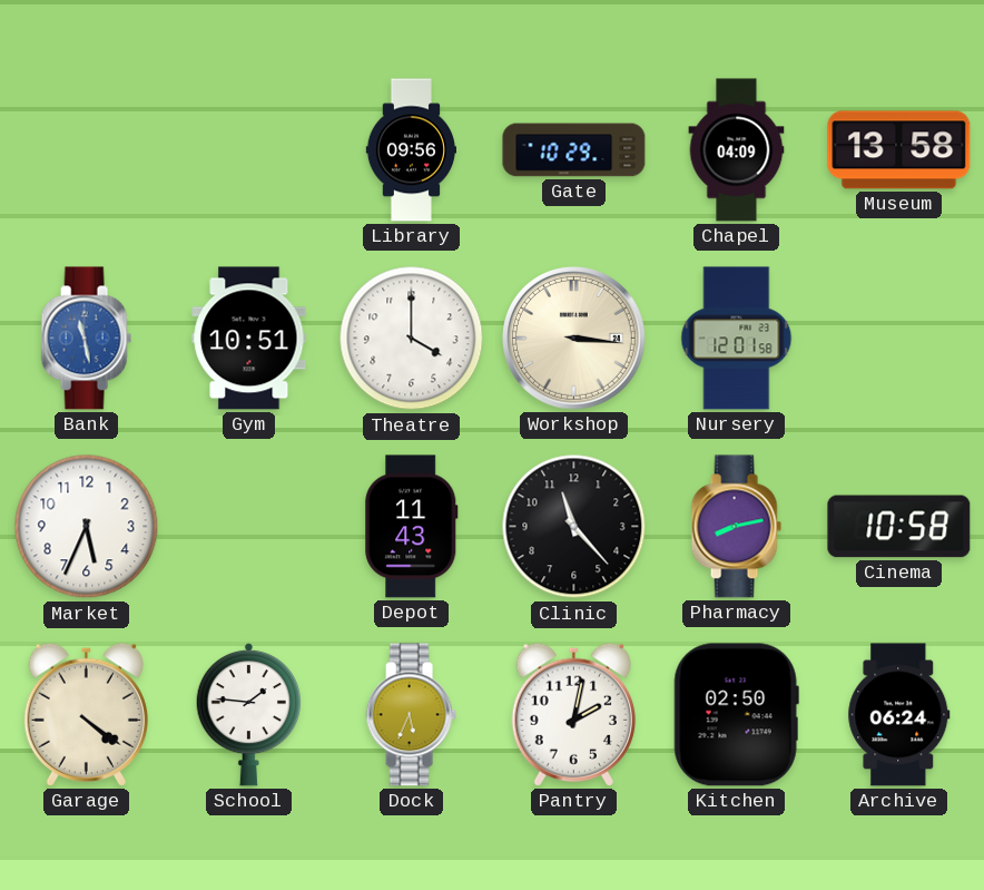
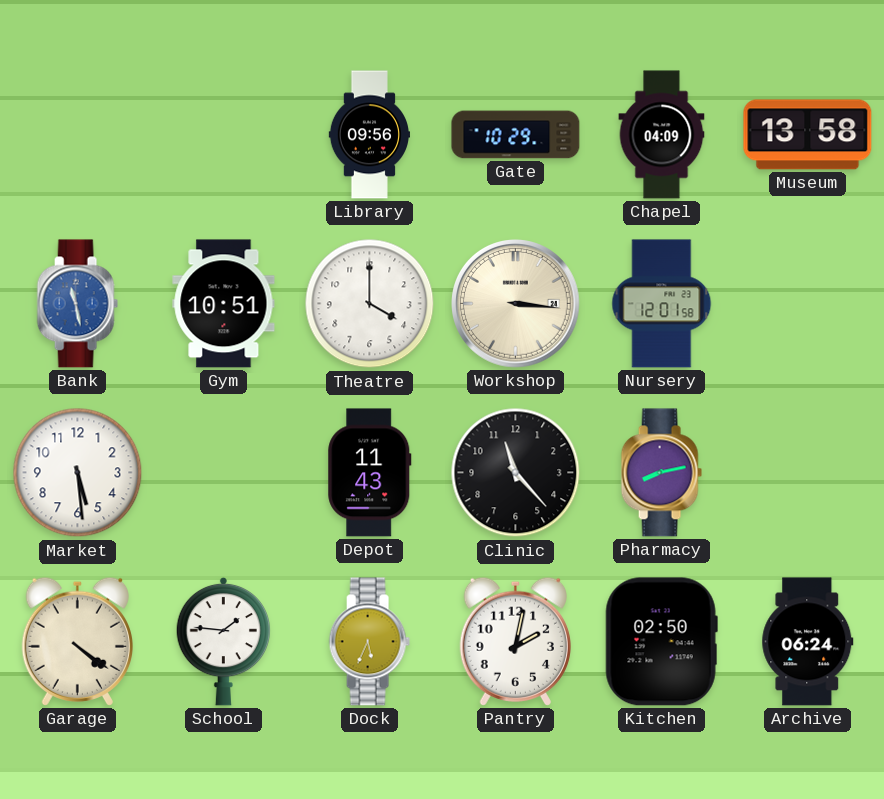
Market: 5:34 -> 5:29 (78, 473)
Cinema: 10:58 -> none (899, 527)
